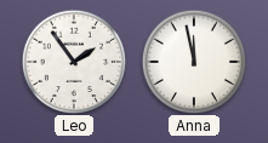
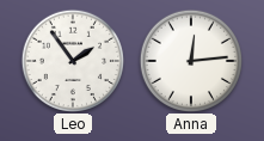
Anna: 11:58 -> 12:14 (190, 60)
